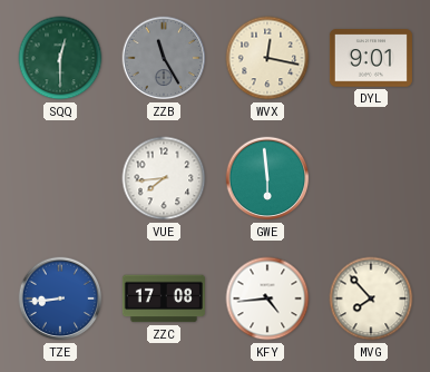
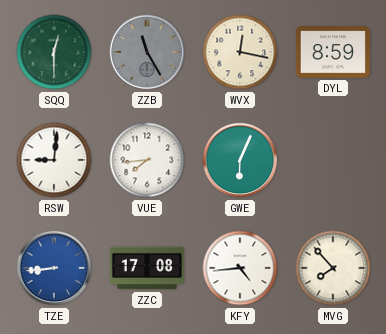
DYL: 9:01 -> 8:59 (333, 52)
RSW: none -> 9:01 (54, 160)
GWE: 5:59 -> 6:04 (240, 160)
